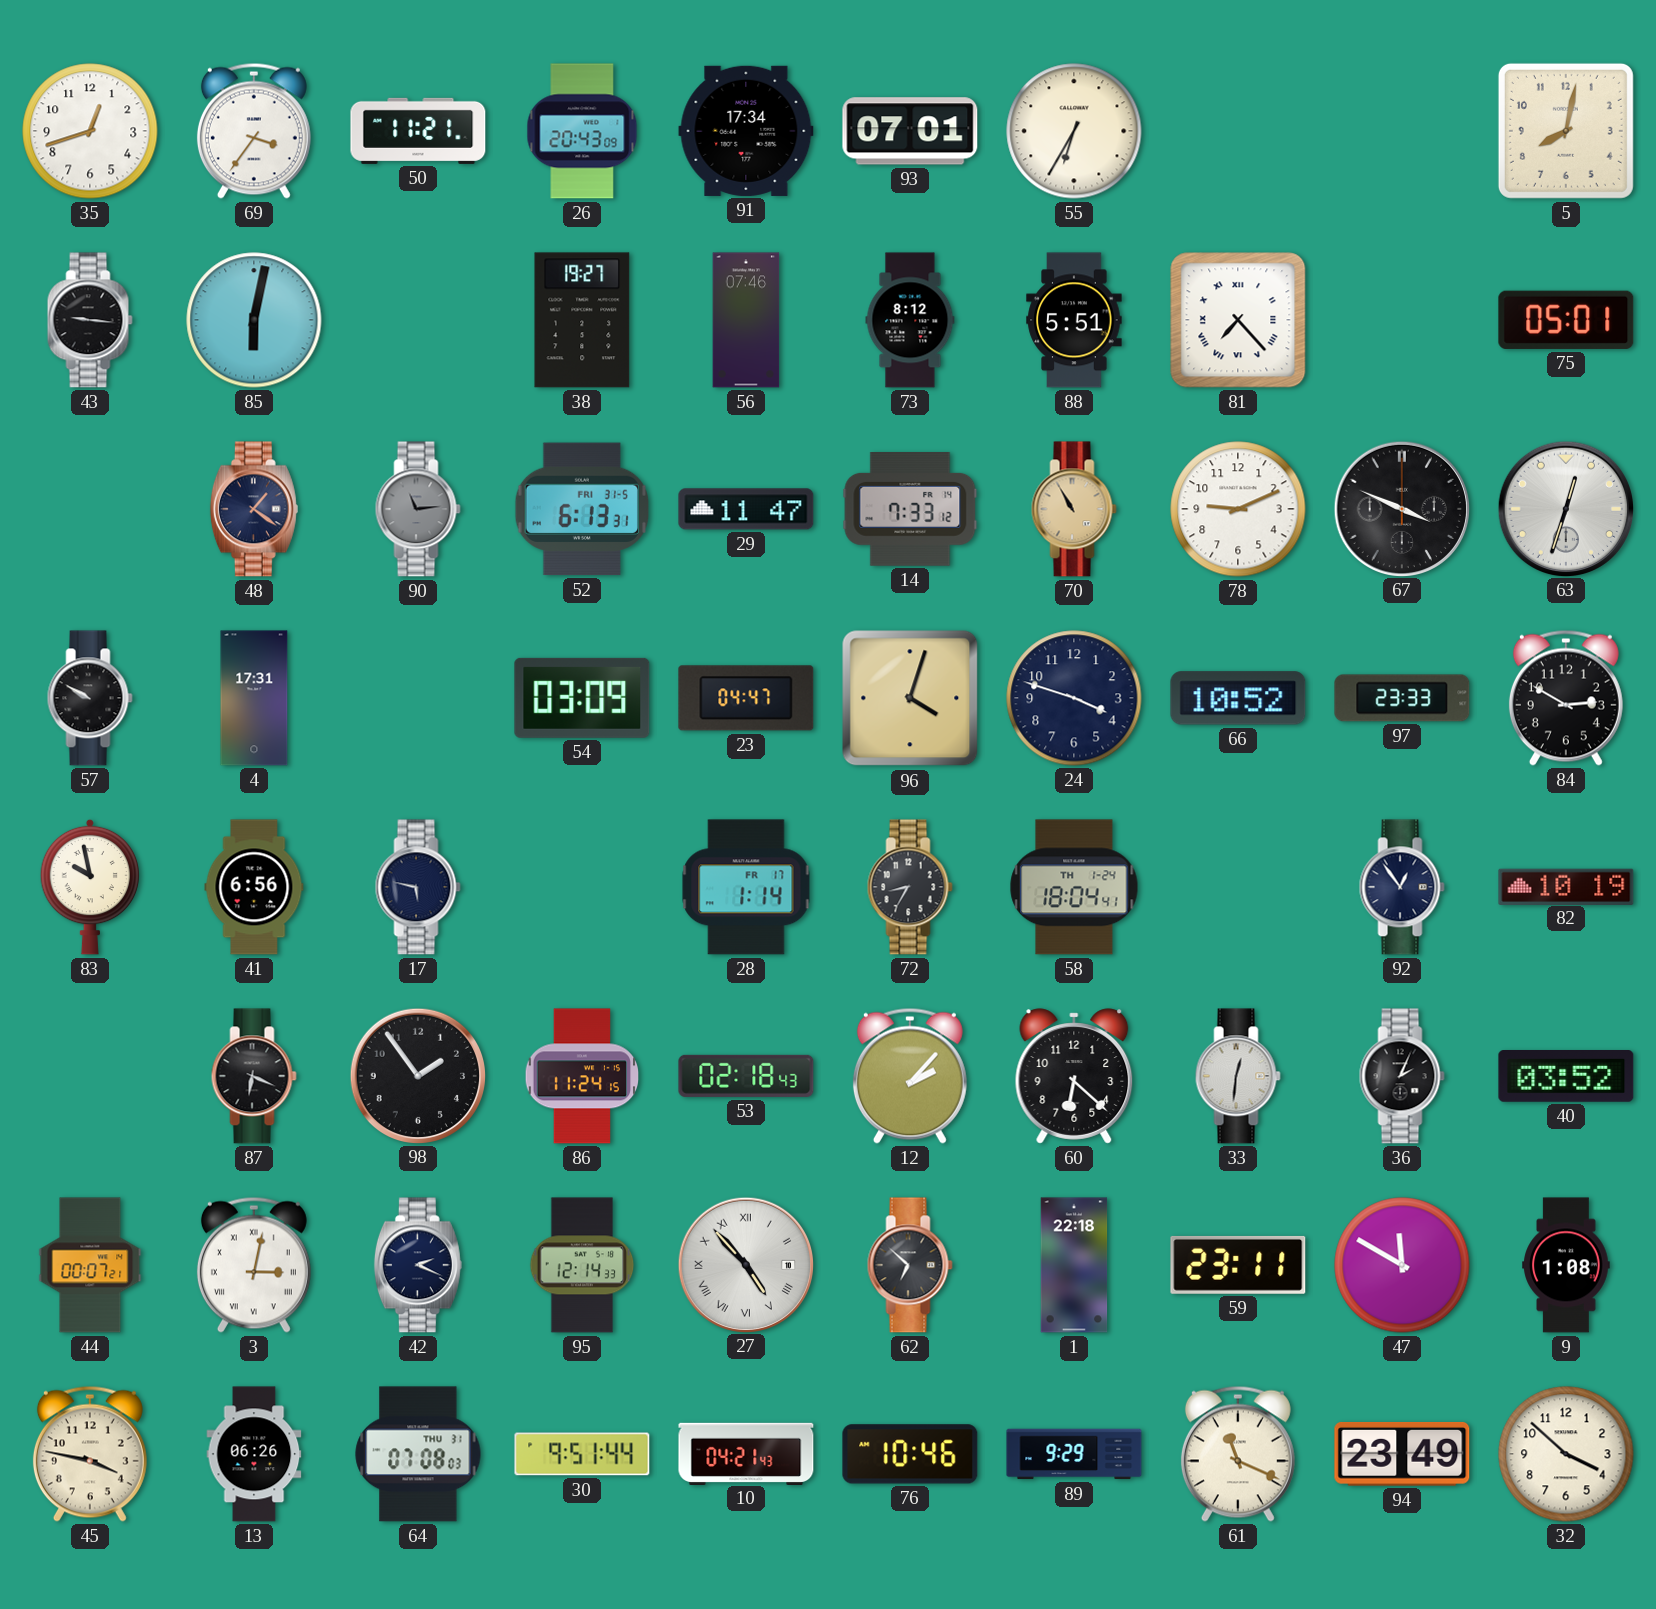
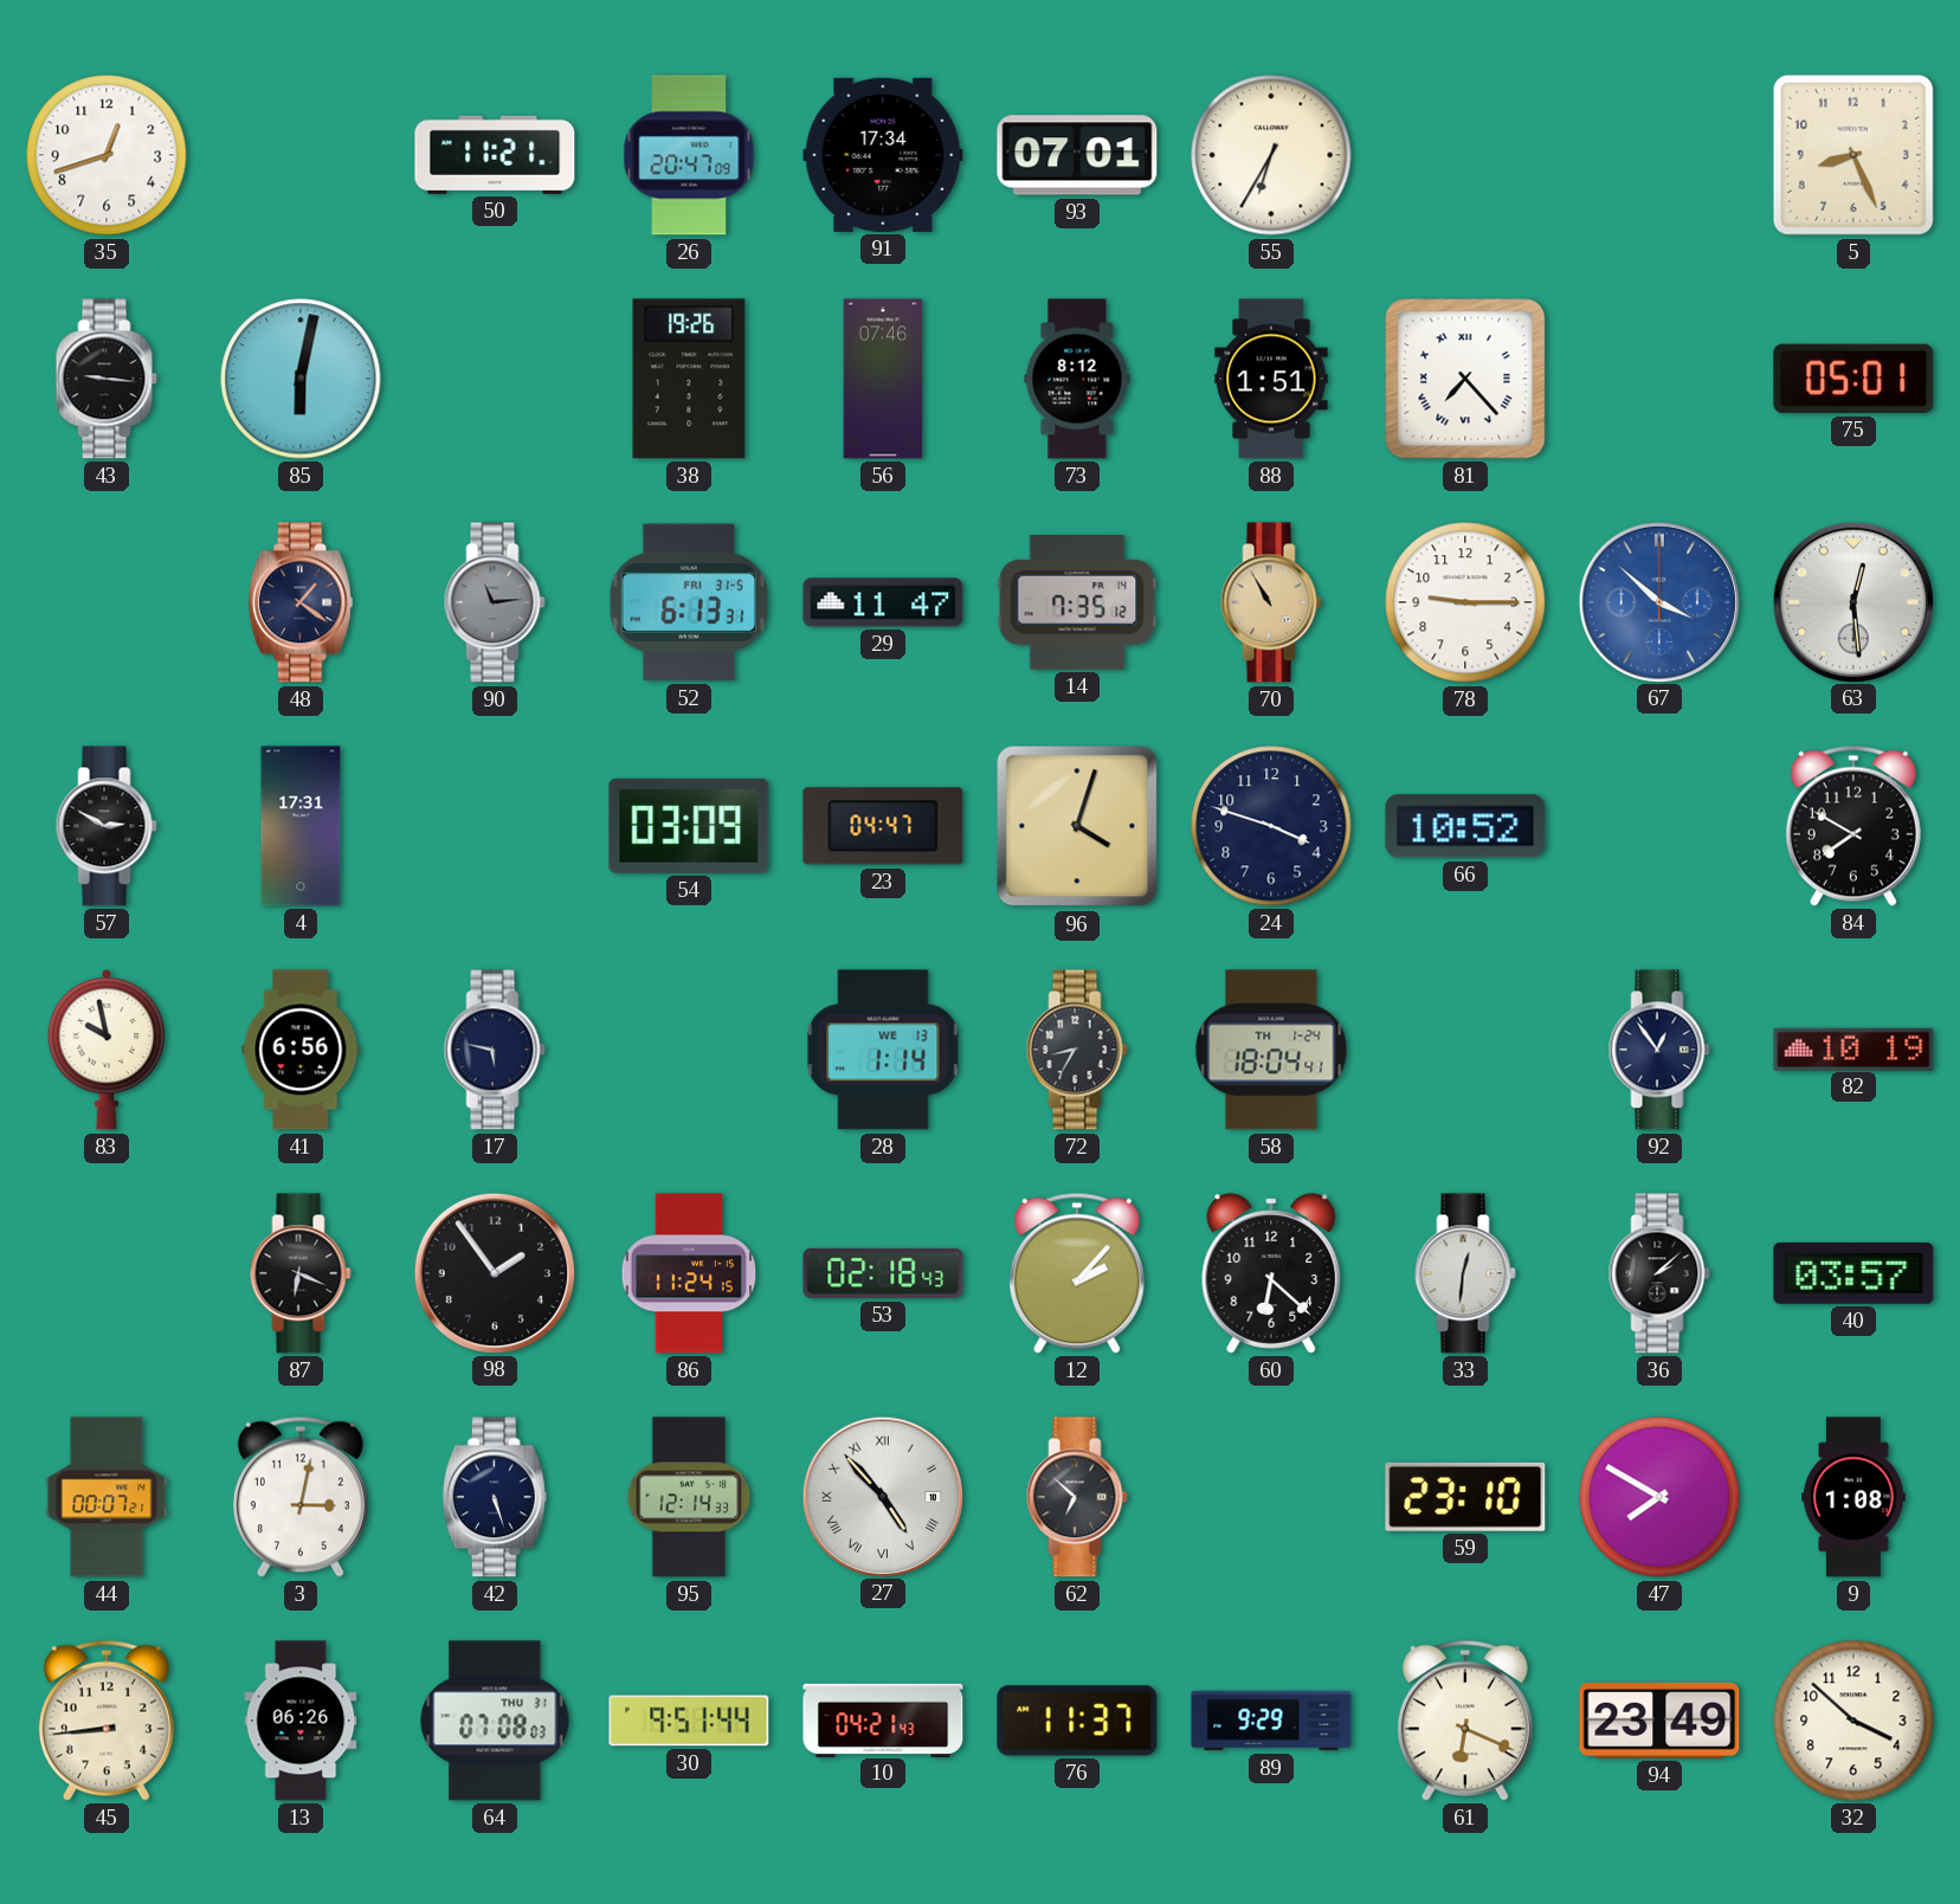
69: 3:36 -> none (254, 131)
26: 20:43 -> 20:47 (689, 155)
5: 8:02 -> 8:26 (1853, 155)
38: 19:27 -> 19:26 (689, 379)
88: 5:51 -> 1:51 (1271, 379)
14: 7:33 -> 7:35 (1077, 604)
78: 9:11 -> 9:15 (1465, 602)
67: 3:49 -> 3:52 (1658, 601)
67 dial: black -> blue (1658, 601)
63: 12:33 -> 12:29 (1852, 601)
57: 9:50 -> 2:50 (107, 826)
97: 23:33 -> none (1402, 698)
84: 2:50 -> 7:50 (1853, 826)
28 date: FR 17 -> WE 13 (883, 1050)
36: 2:04 -> 2:08 (1659, 1273)
40: 03:52 -> 03:57 (1853, 1274)
3 numerals: Roman -> Arabic (301, 1497)
42: 2:19 -> 5:27 (495, 1497)
1: 22:18 -> none (1074, 1265)
59: 23:11 -> 23:10 (1465, 1497)
47: 11:50 -> 7:50 (1659, 1497)
45: 3:47 -> 8:44 (107, 1721)
76: 10:46 -> 11:37 (1077, 1721)
61: 11:19 -> 6:19 (1465, 1721)
